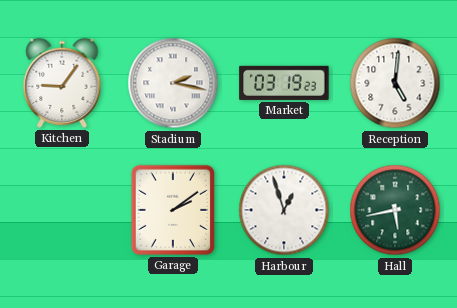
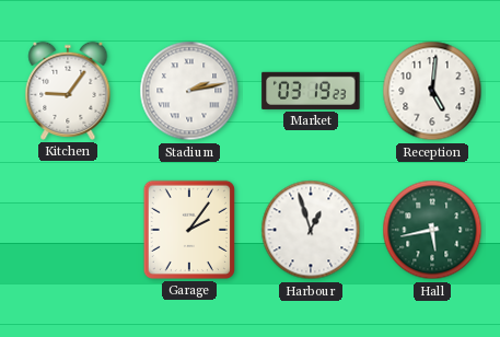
Stadium: 2:17 -> 2:13 (189, 91)
Garage: 2:09 -> 2:06 (189, 230)
